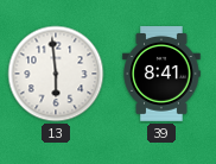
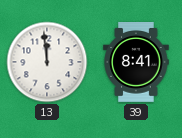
13: 5:59 -> 11:59 (47, 62)
